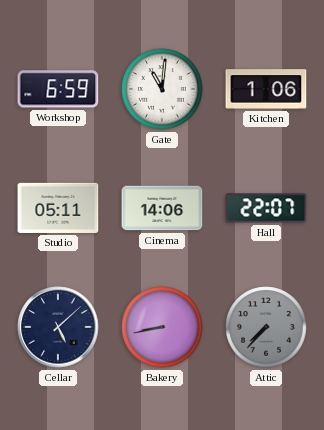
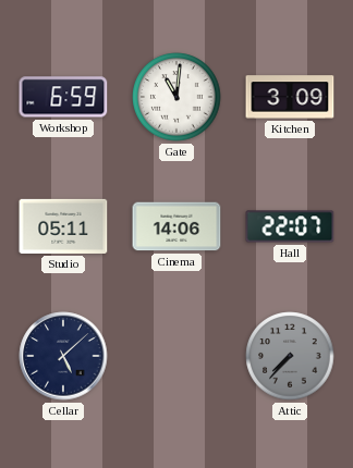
Kitchen: 1:06 -> 3:09 (290, 97)
Bakery: 8:43 -> none (162, 327)
